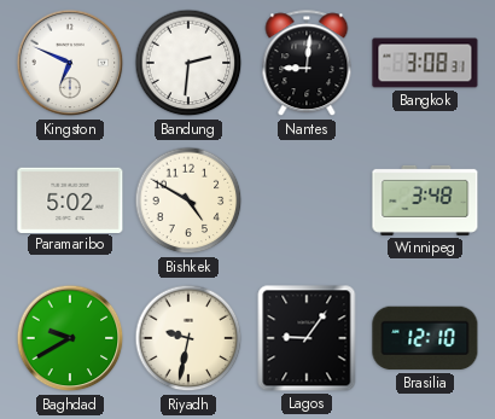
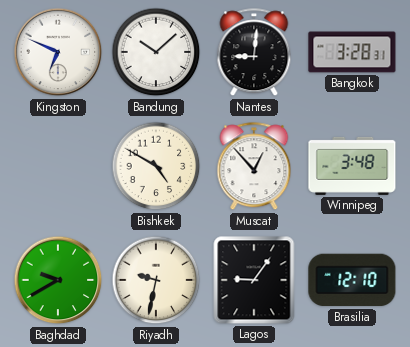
Bandung: 2:31 -> 10:08 (156, 52)
Bangkok: 3:08 -> 3:28 (352, 52)
Paramaribo: 5:02 -> none (70, 199)
Muscat: none -> 12:53 (254, 167)
